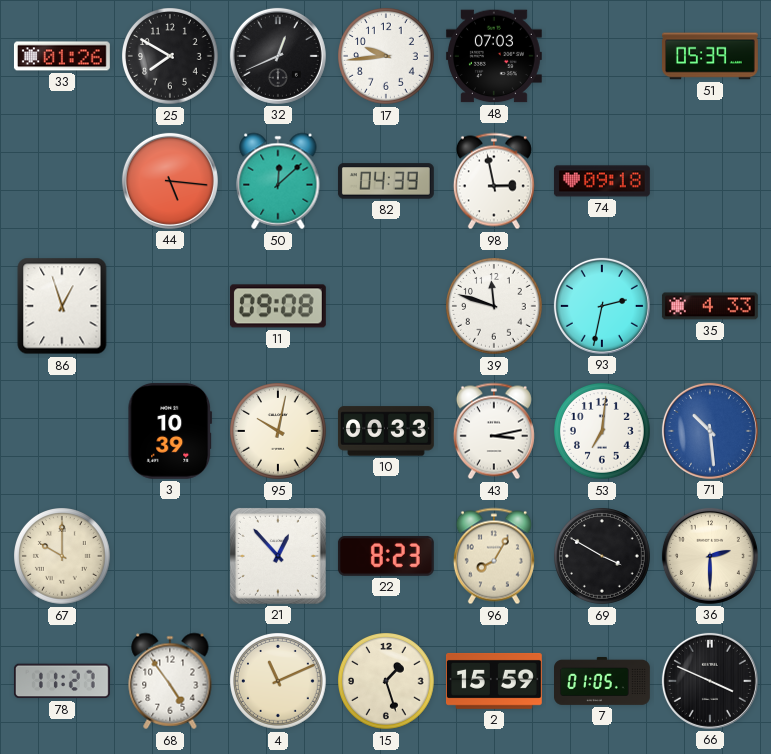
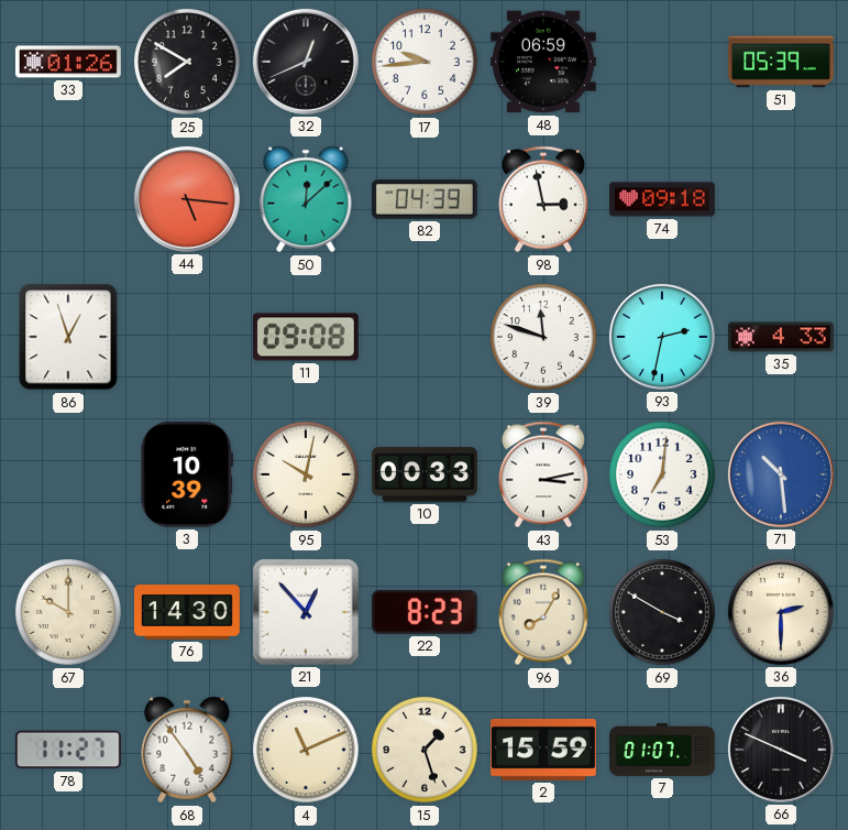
48: 07:03 -> 06:59 (543, 62)
76: none -> 14:30 (188, 612)
7: 01:05 -> 01:07 (663, 750)
